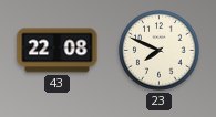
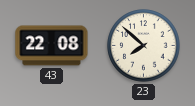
23: 7:49 -> 7:52 (144, 46)
